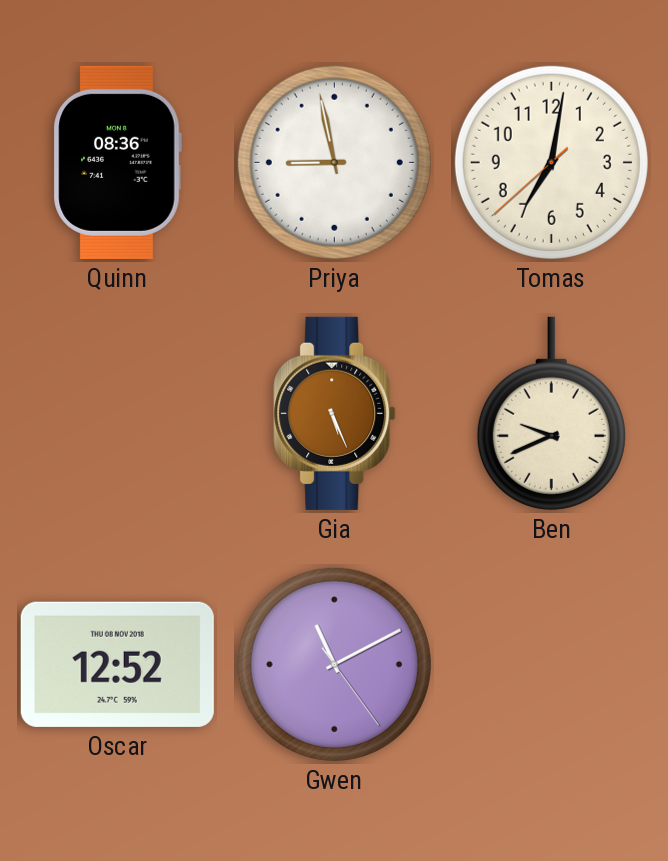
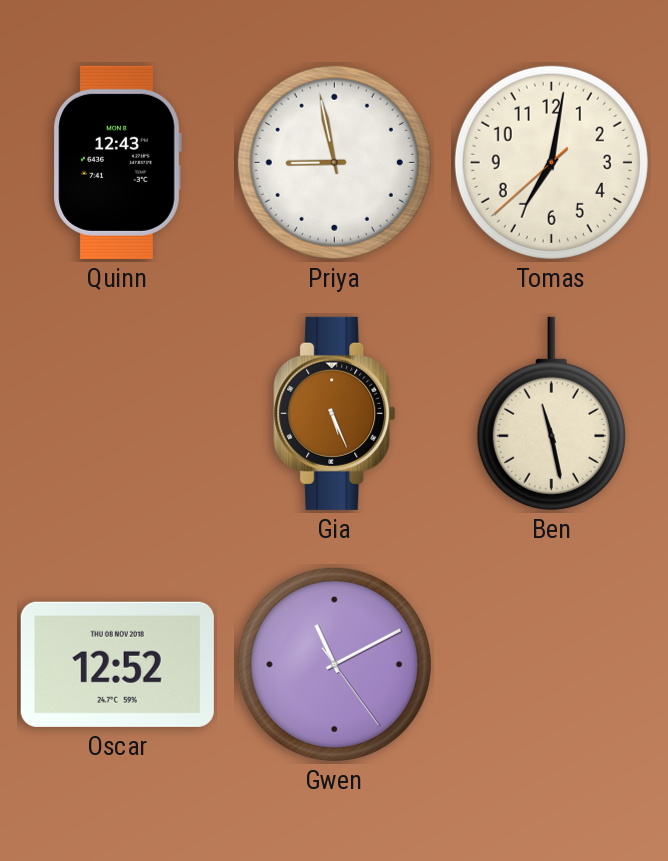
Quinn: 08:36 -> 12:43 (117, 162)
Ben: 9:41 -> 11:28 (551, 413)
